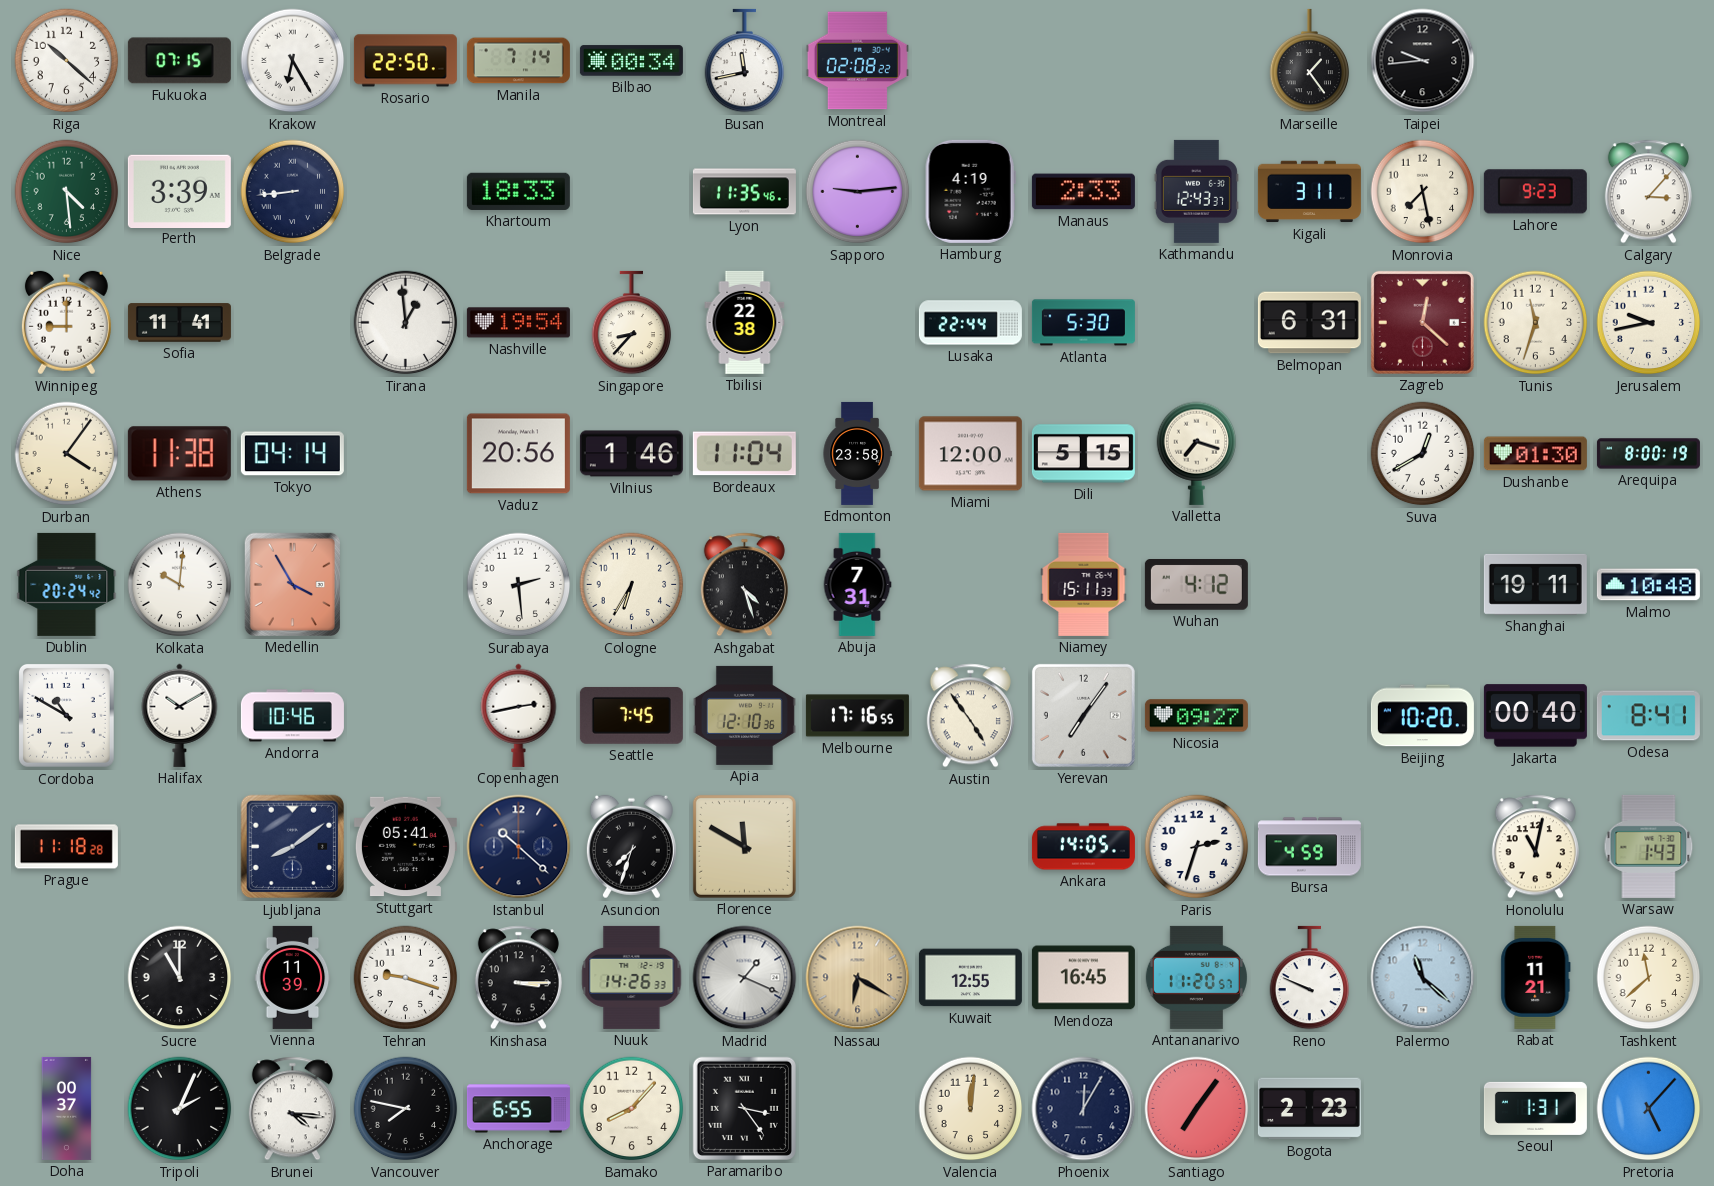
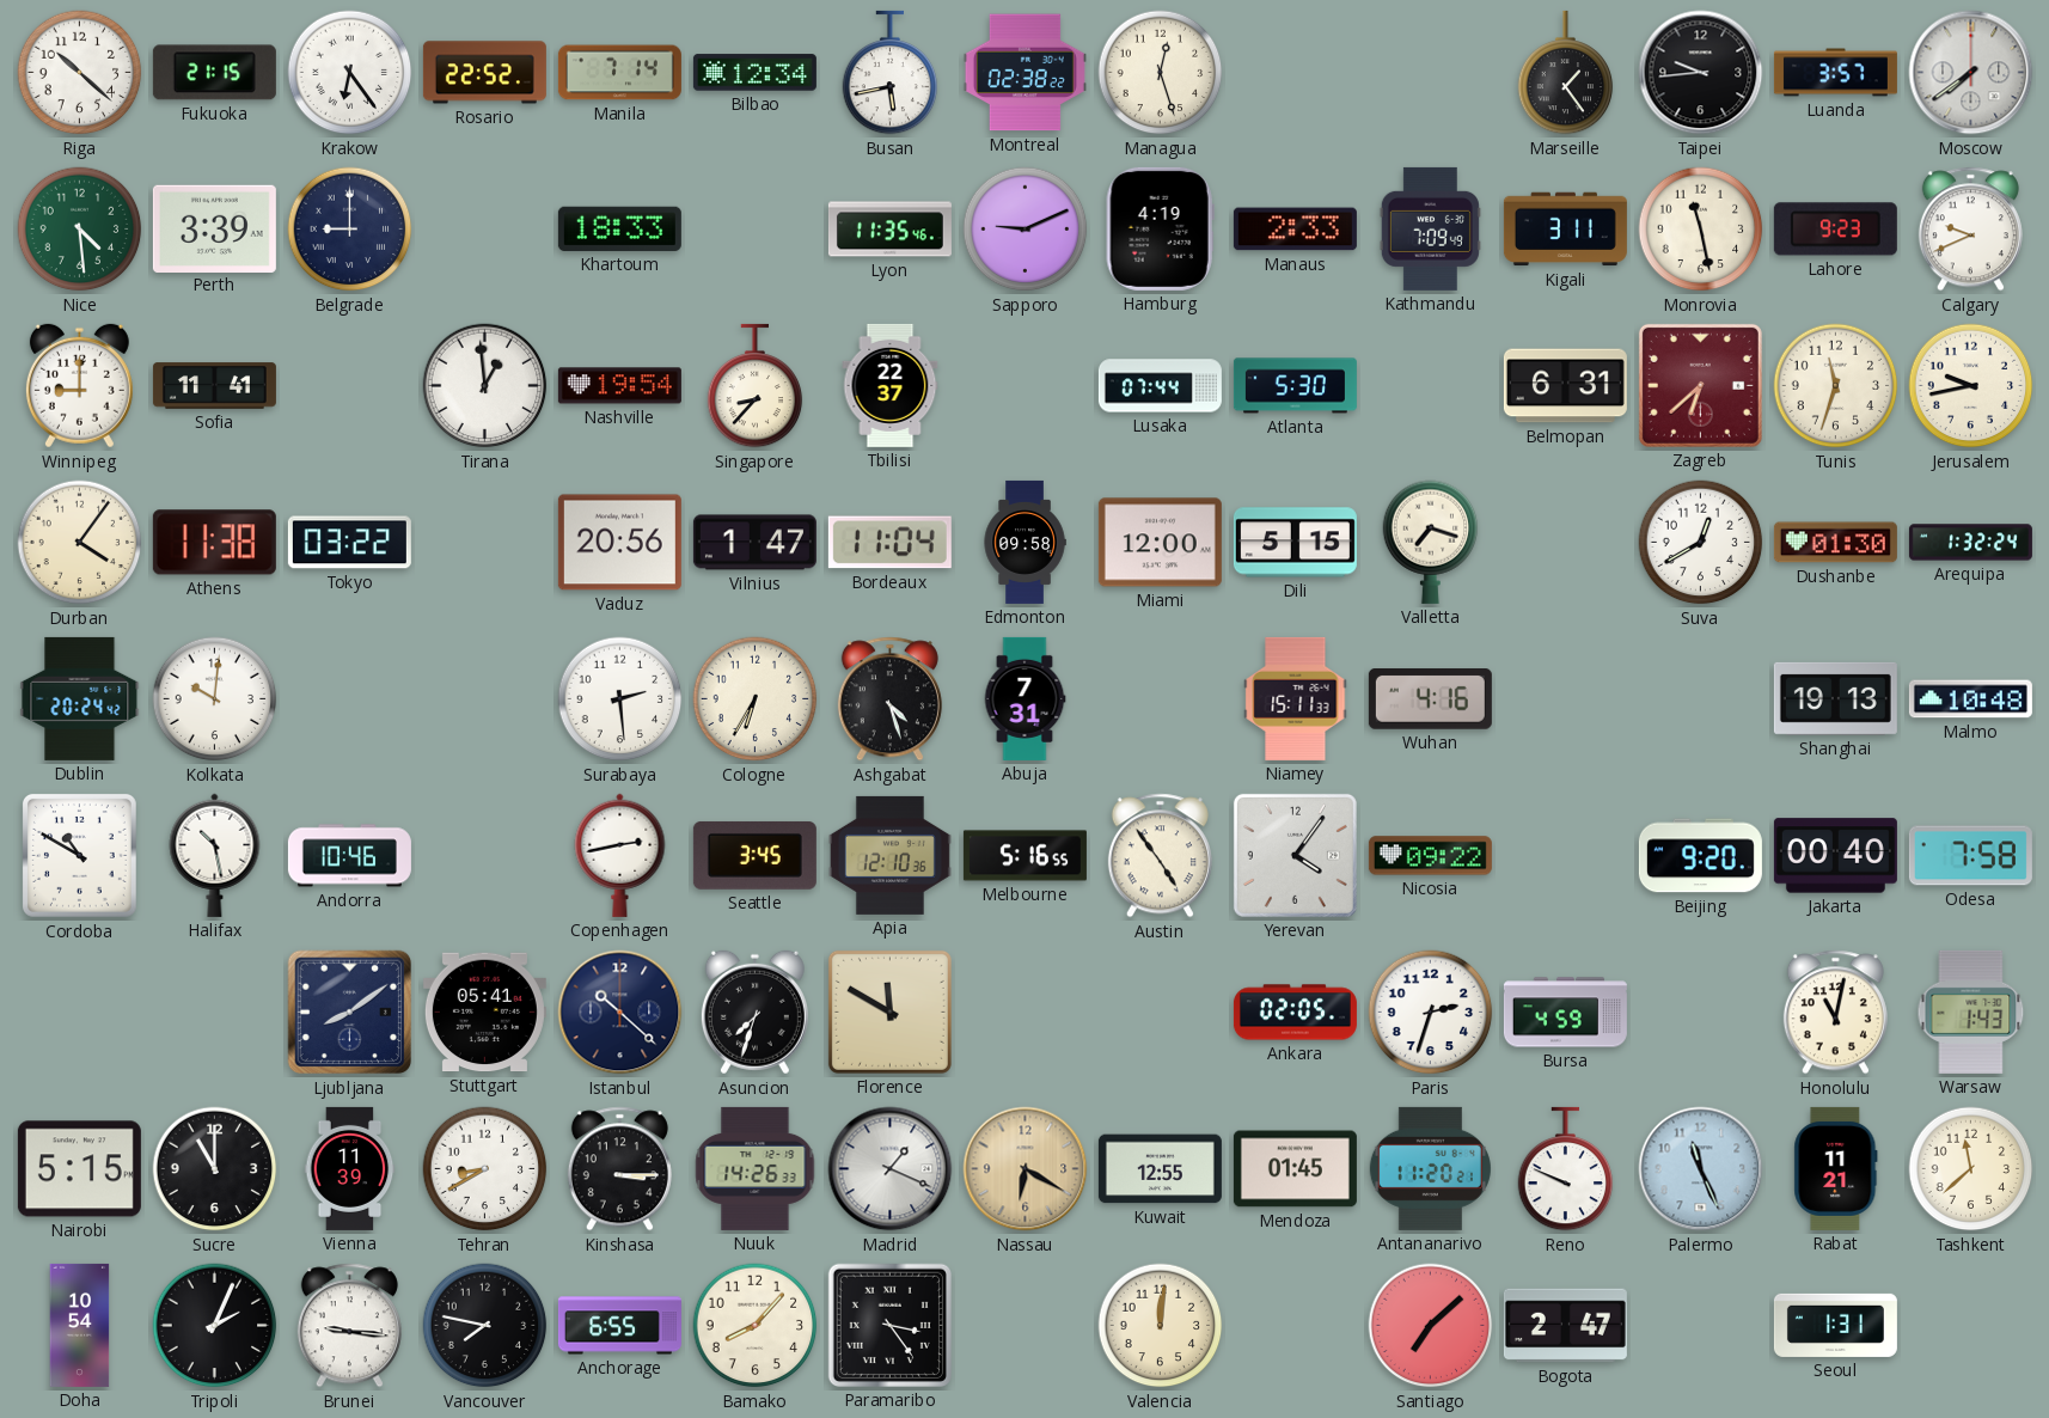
Fukuoka: 07:15 -> 21:15 (214, 73)
Krakow: 6:25 -> 6:24 (350, 73)
Rosario: 22:50 -> 22:52 (484, 73)
Bilbao: 00:34 -> 12:34 (754, 73)
Busan: 11:43 -> 5:43 (891, 73)
Montreal: 02:08 -> 02:38 (1024, 73)
Managua: none -> 12:27 (1161, 73)
Luanda: none -> 3:57 (1835, 73)
Moscow: none -> 7:39 (1971, 73)
Belgrade: 8:44 -> 9:00 (350, 230)
Sapporo: 9:14 -> 9:11 (1026, 230)
Kathmandu: 12:43 -> 7:09 (1430, 228)
Monrovia: 7:28 -> 11:28 (1701, 230)
Calgary: 3:07 -> 9:41 (1970, 230)
Tbilisi: 22:38 -> 22:37 (891, 385)
Lusaka: 22:44 -> 07:44 (1160, 386)
Zagreb: 12:22 -> 6:38 (1700, 385)
Tokyo: 04:14 -> 03:22 (349, 543)
Vilnius: 1:46 -> 1:47 (754, 543)
Edmonton: 23:58 -> 09:58 (1024, 542)
Arequipa: 8:00 -> 1:32 (1970, 543)
Medellin: 3:55 -> none (292, 584)
Wuhan: 4:12 -> 4:16 (1430, 699)
Shanghai: 19:11 -> 19:13 (1835, 698)
Halifax: 10:10 -> 10:28 (215, 855)
Seattle: 7:45 -> 3:45 (754, 855)
Melbourne: 17:16 -> 5:16 (1024, 856)
Yerevan: 7:06 -> 4:06 (1295, 855)
Nicosia: 09:27 -> 09:22 (1430, 856)
Beijing: 10:20 -> 9:20 (1700, 856)
Odesa: 8:41 -> 7:58 (1970, 856)
Prague: 11:18 -> none (66, 847)
Ankara: 14:05 -> 02:05 (1295, 1013)
Nairobi: none -> 5:15 (79, 1169)
Tehran: 9:18 -> 8:40 (485, 1169)
Mendoza: 16:45 -> 01:45 (1295, 1169)
Antananarivo: 11:20:57 -> 11:20:21 (1430, 1168)
Palermo: 11:22 -> 11:26 (1701, 1169)
Doha: 00:37 -> 10:54 (80, 1325)
Brunei: 4:16 -> 9:16 (349, 1326)
Phoenix: 12:05 -> none (1084, 1109)
Santiago: 7:06 -> 7:08 (1431, 1326)
Bogota: 2:23 -> 2:47 (1565, 1326)
Pretoria: 5:07 -> none (1649, 1109)
